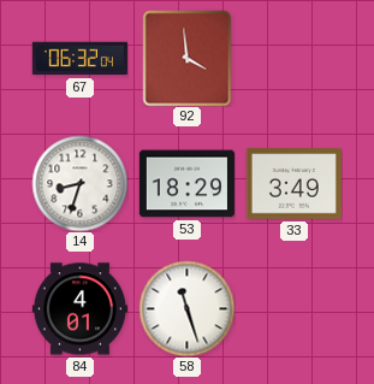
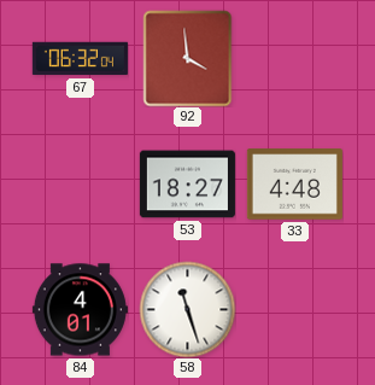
14: 8:33 -> none (79, 183)
53: 18:29 -> 18:27 (187, 185)
33: 3:49 -> 4:48 (294, 185)
